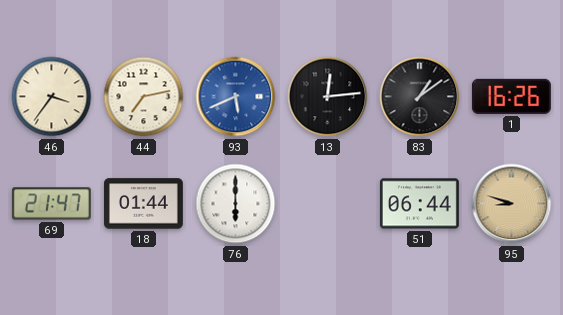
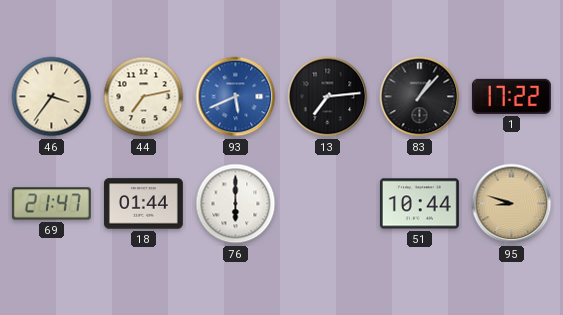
13: 12:14 -> 7:14 (328, 97)
83: 1:09 -> 1:07 (420, 97)
1: 16:26 -> 17:22 (511, 96)
51: 06:44 -> 10:44 (419, 204)
